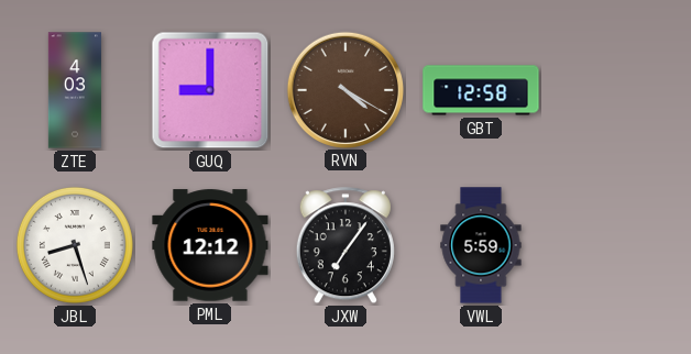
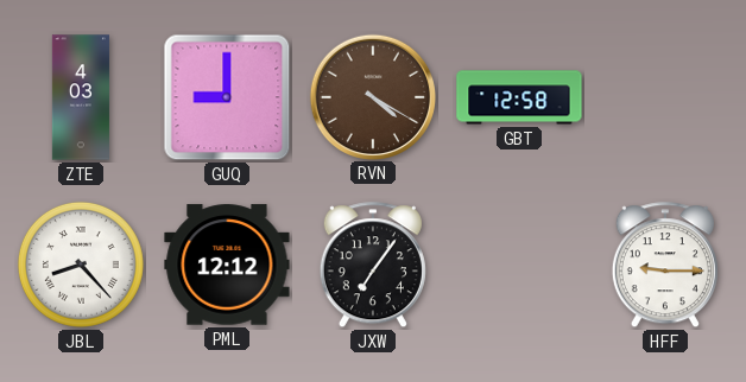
JBL: 8:27 -> 8:23 (81, 265)
VWL: 5:59 -> none (481, 245)
HFF: none -> 9:15 (665, 266)
